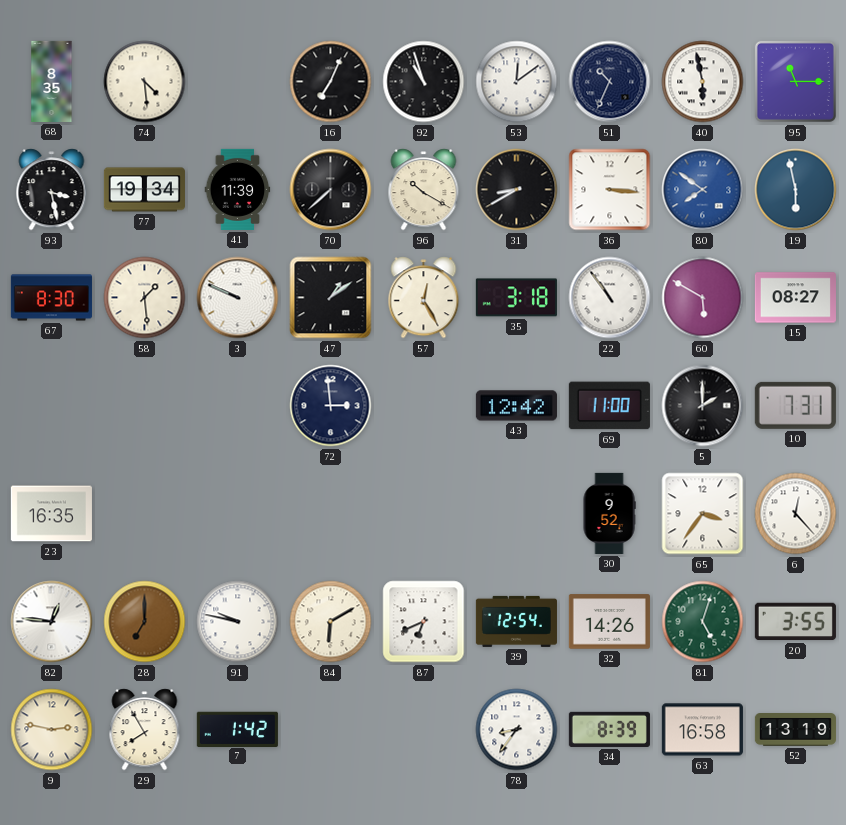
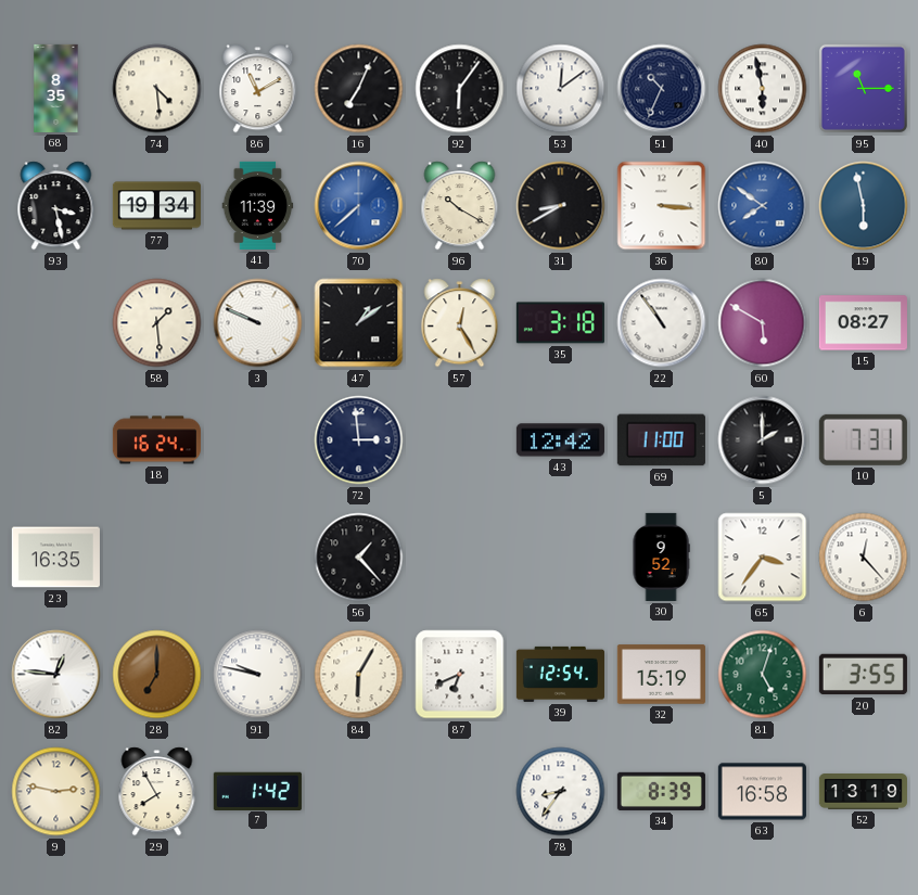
86: none -> 11:10 (258, 89)
92: 10:57 -> 6:06 (460, 89)
70 dial: black -> blue (359, 206)
67: 8:30 -> none (51, 298)
18: none -> 16:24 (156, 440)
56: none -> 1:23 (359, 558)
84: 6:10 -> 6:05 (359, 675)
32: 14:26 -> 15:19 (661, 675)
